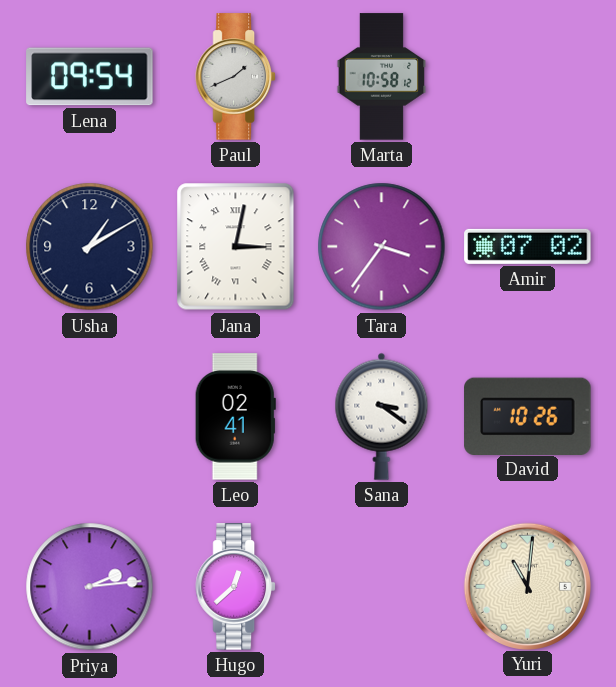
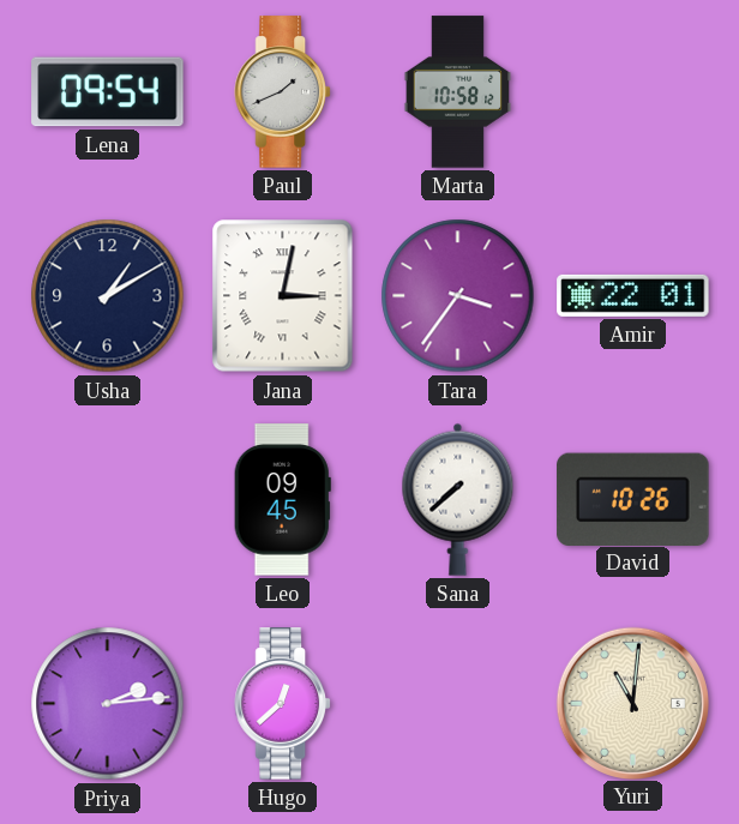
Amir: 07:02 -> 22:01 (633, 295)
Leo: 02:41 -> 09:45 (282, 500)
Sana: 3:21 -> 7:38 (458, 499)
